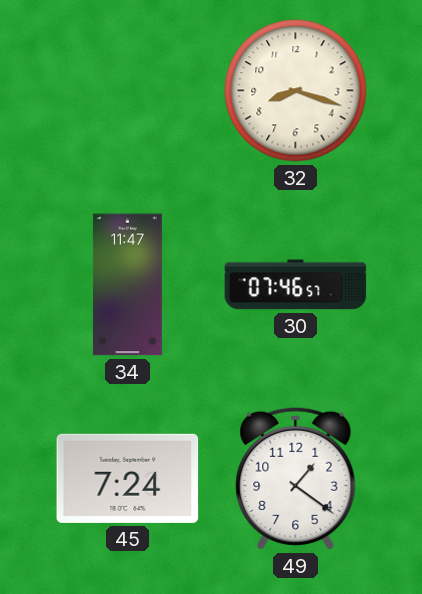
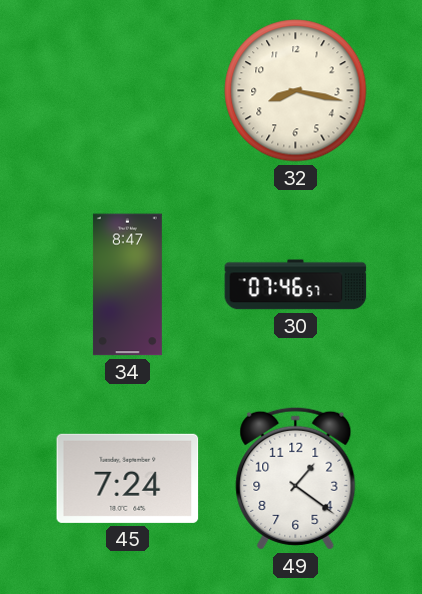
32: 8:18 -> 8:17 (296, 91)
34: 11:47 -> 8:47 (127, 285)
